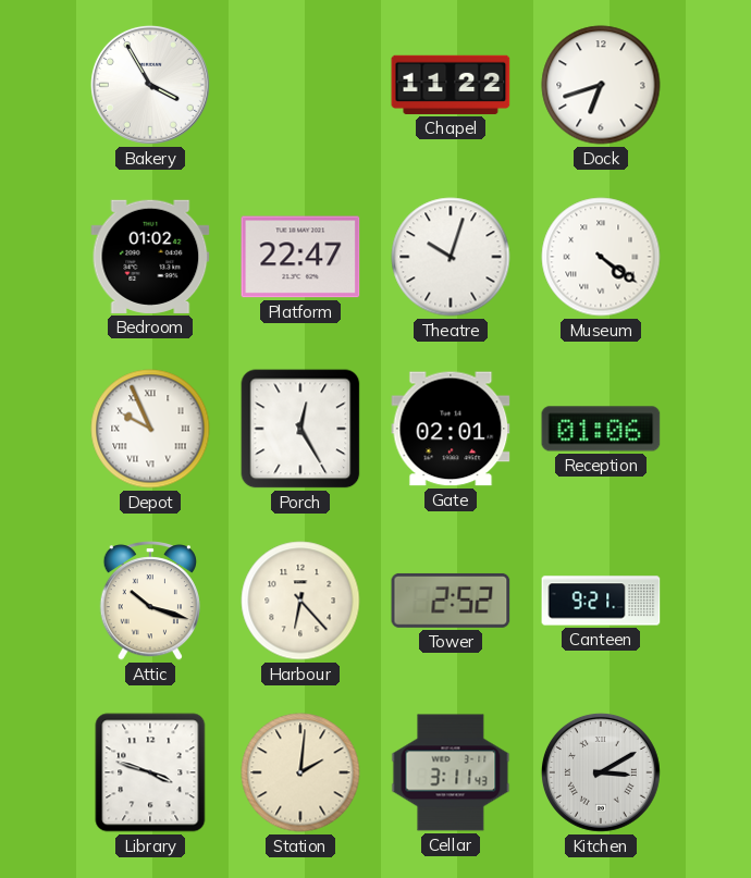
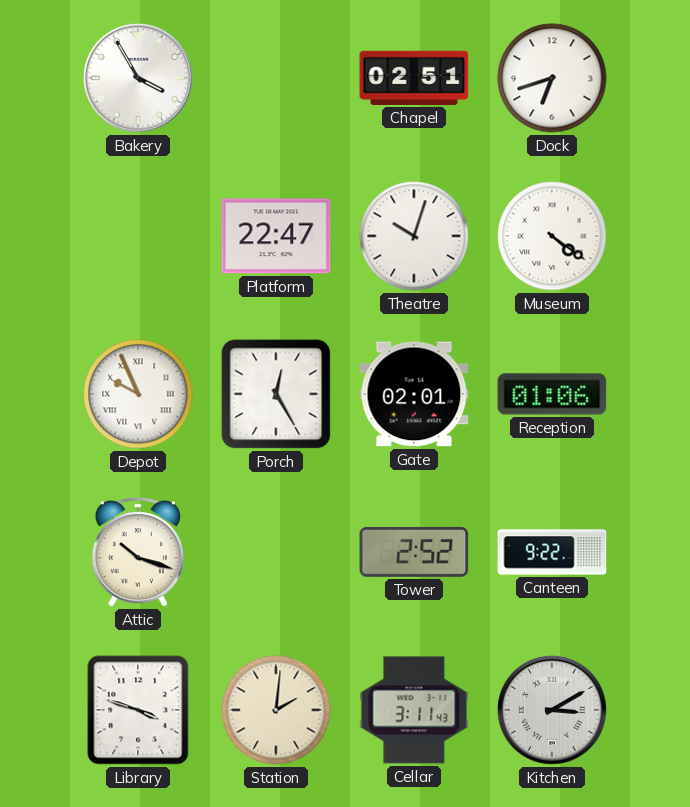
Chapel: 11:22 -> 02:51 (414, 78)
Bedroom: 01:02 -> none (150, 257)
Harbour: 6:23 -> none (300, 601)
Canteen: 9:21 -> 9:22 (552, 552)
